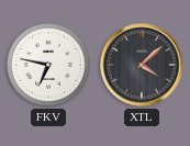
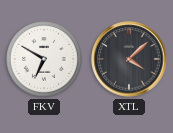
FKV: 6:47 -> 6:50 (45, 60)
